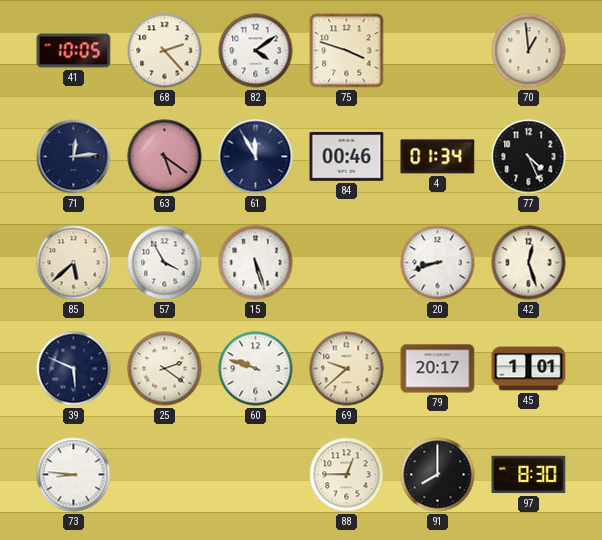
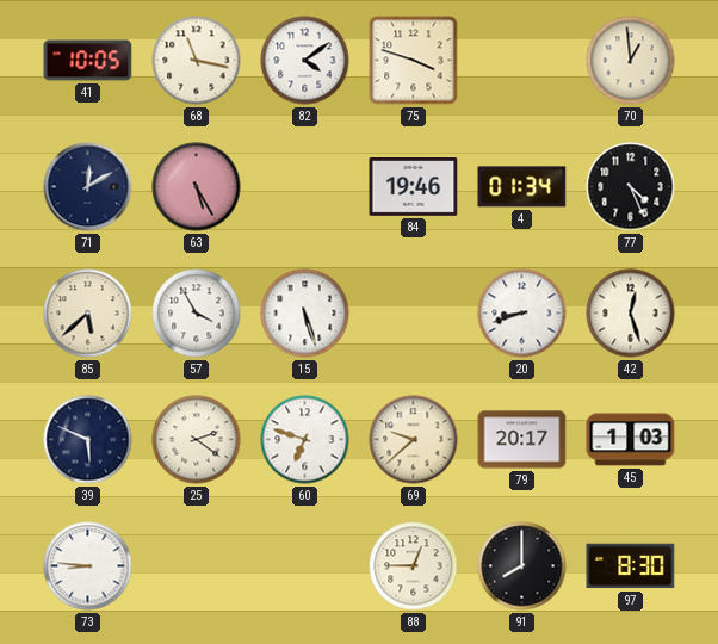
68: 2:23 -> 11:17 (197, 61)
71: 12:14 -> 12:10 (88, 187)
63: 5:21 -> 5:25 (197, 187)
61: 11:55 -> none (256, 157)
84: 00:46 -> 19:46 (414, 187)
60: 9:48 -> 6:48 (305, 440)
45: 1:01 -> 1:03 (631, 440)
